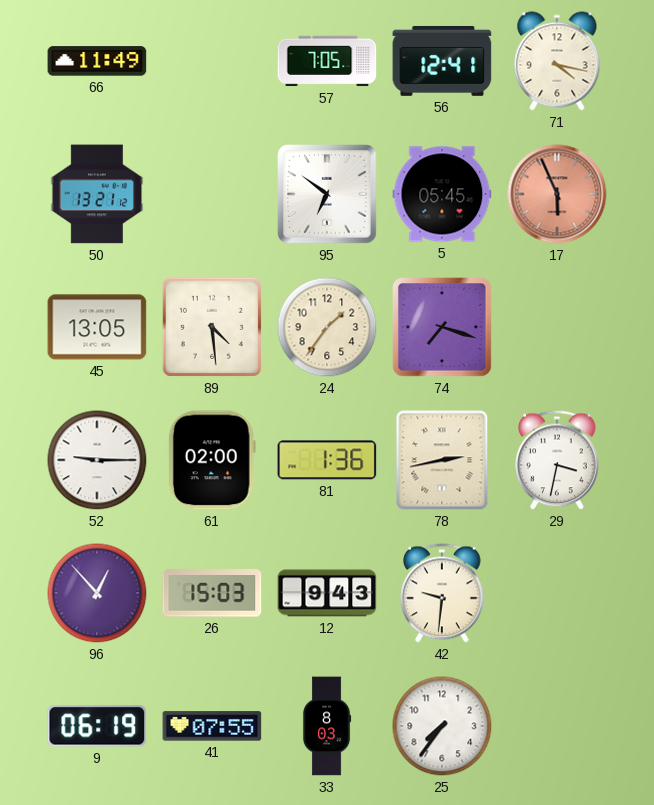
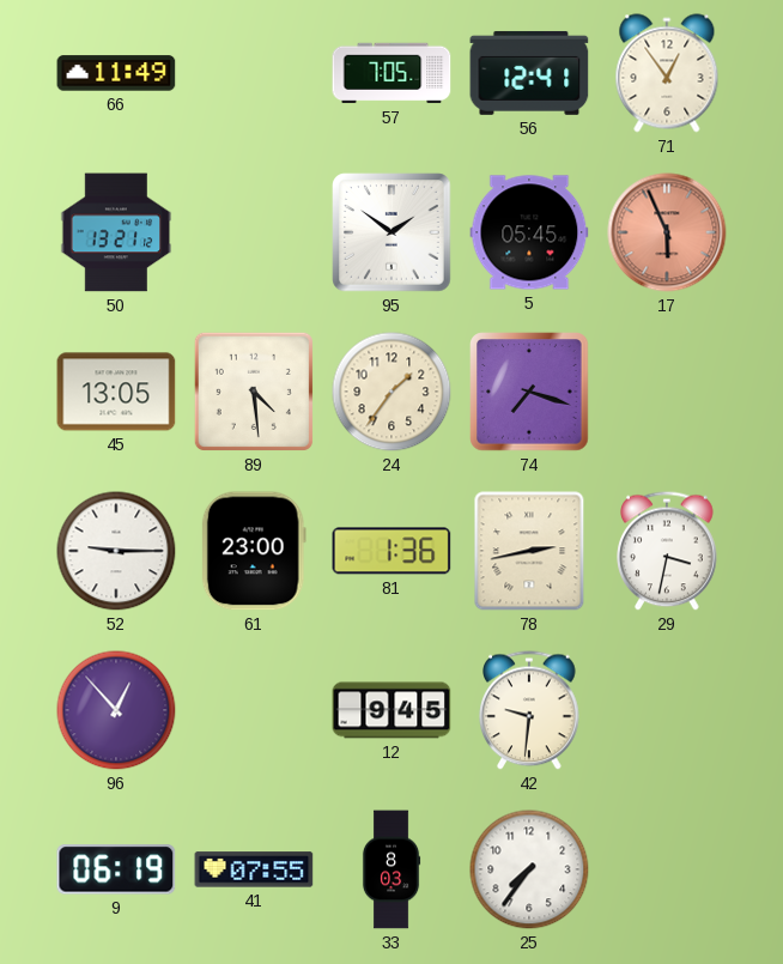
71: 4:17 -> 12:54 (667, 73)
95: 6:51 -> 1:51 (391, 232)
61: 02:00 -> 23:00 (254, 551)
26: 15:03 -> none (212, 593)
12: 9:43 -> 9:45 (391, 710)
